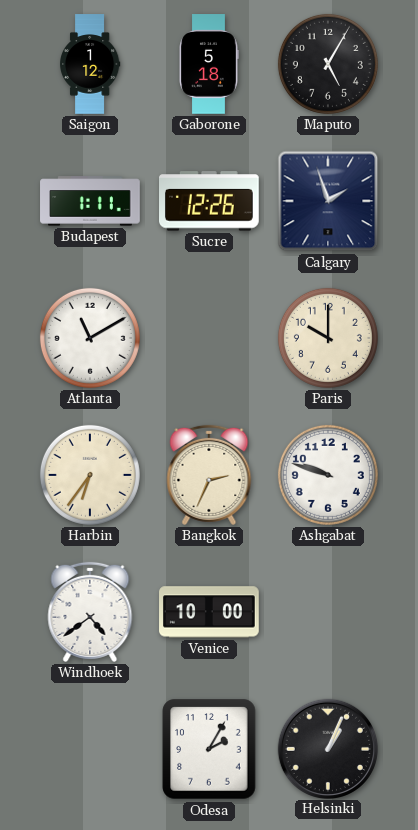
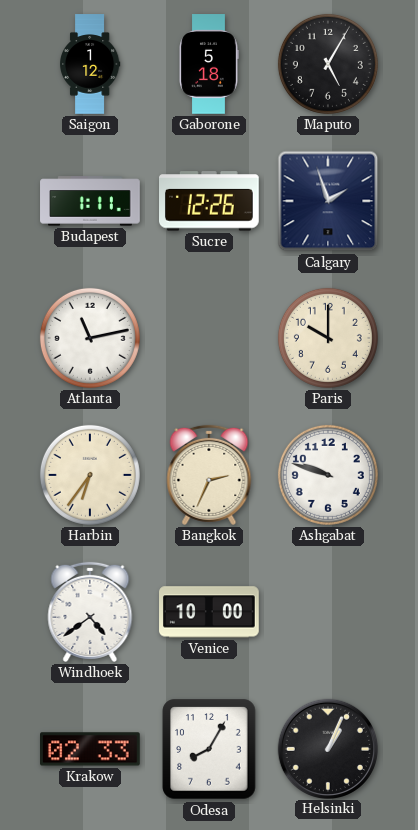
Atlanta: 11:10 -> 11:13 (90, 338)
Krakow: none -> 02:33 (91, 749)
Odesa: 2:05 -> 8:05 (209, 749)
